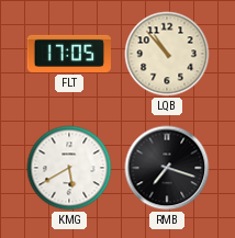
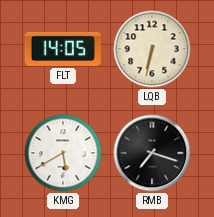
FLT: 17:05 -> 14:05 (62, 49)
LQB: 10:53 -> 6:32 (152, 49)
